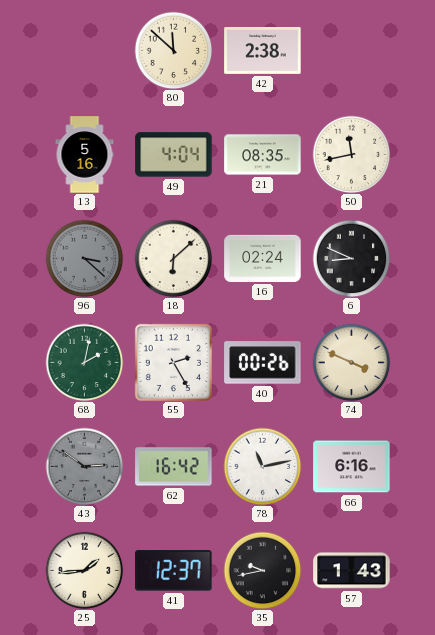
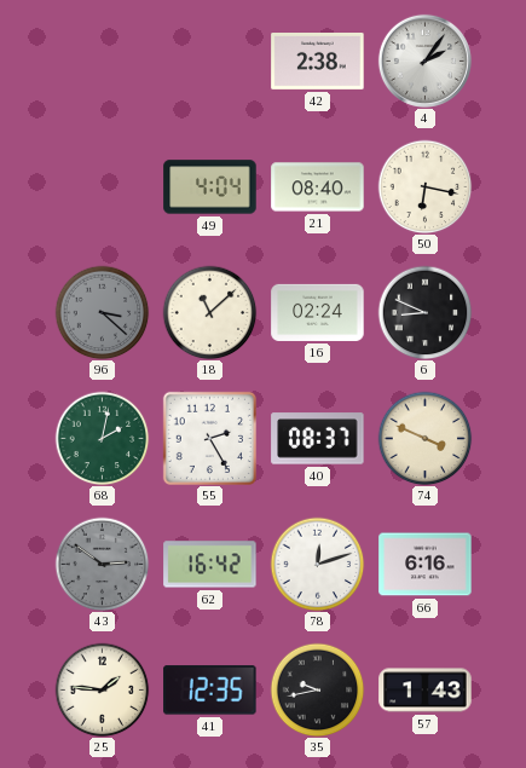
80: 11:52 -> none (173, 50)
4: none -> 2:06 (424, 60)
13: 5:16 -> none (85, 155)
21: 08:35 -> 08:40 (318, 187)
50: 11:43 -> 6:17 (424, 186)
18: 6:08 -> 11:08 (209, 312)
40: 00:26 -> 08:37 (318, 439)
78: 11:13 -> 12:12 (317, 564)
25: 1:44 -> 1:46 (102, 689)
41: 12:37 -> 12:35 (210, 691)
